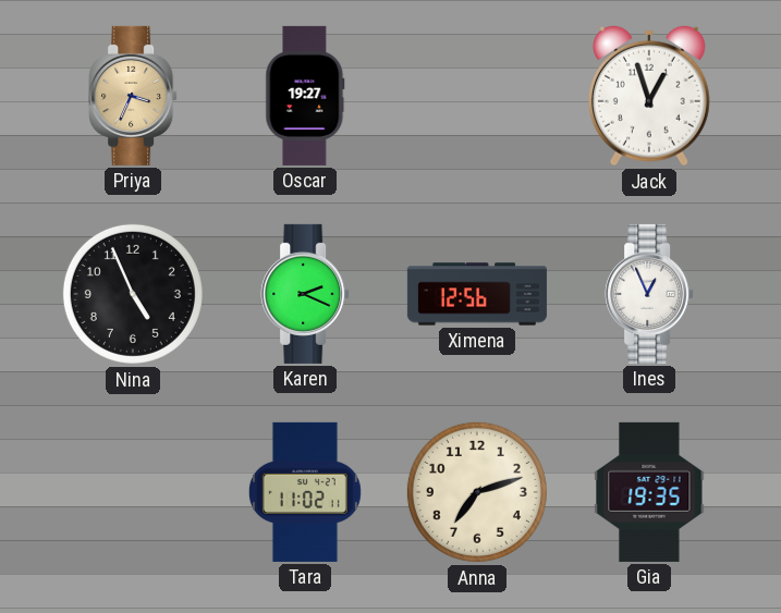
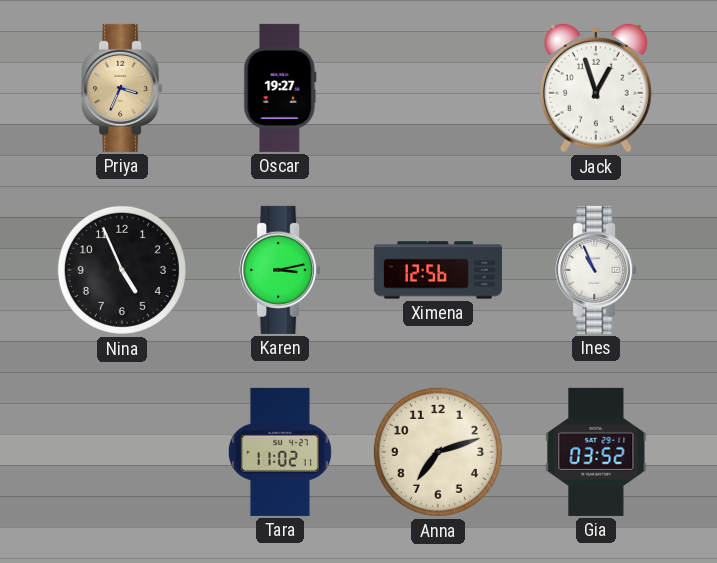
Karen: 2:19 -> 3:13 (280, 270)
Ines: 12:56 -> 10:56 (596, 270)
Gia: 19:35 -> 03:52 (596, 452)
